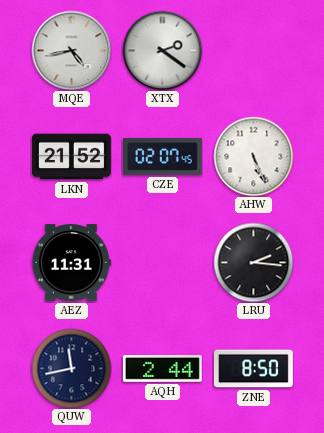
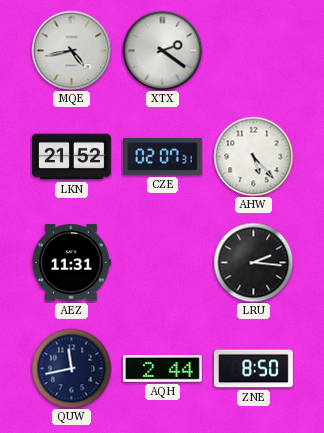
CZE: 02:07:45 -> 02:07:31 (162, 156)
AHW: 5:26 -> 5:23 (253, 156)
